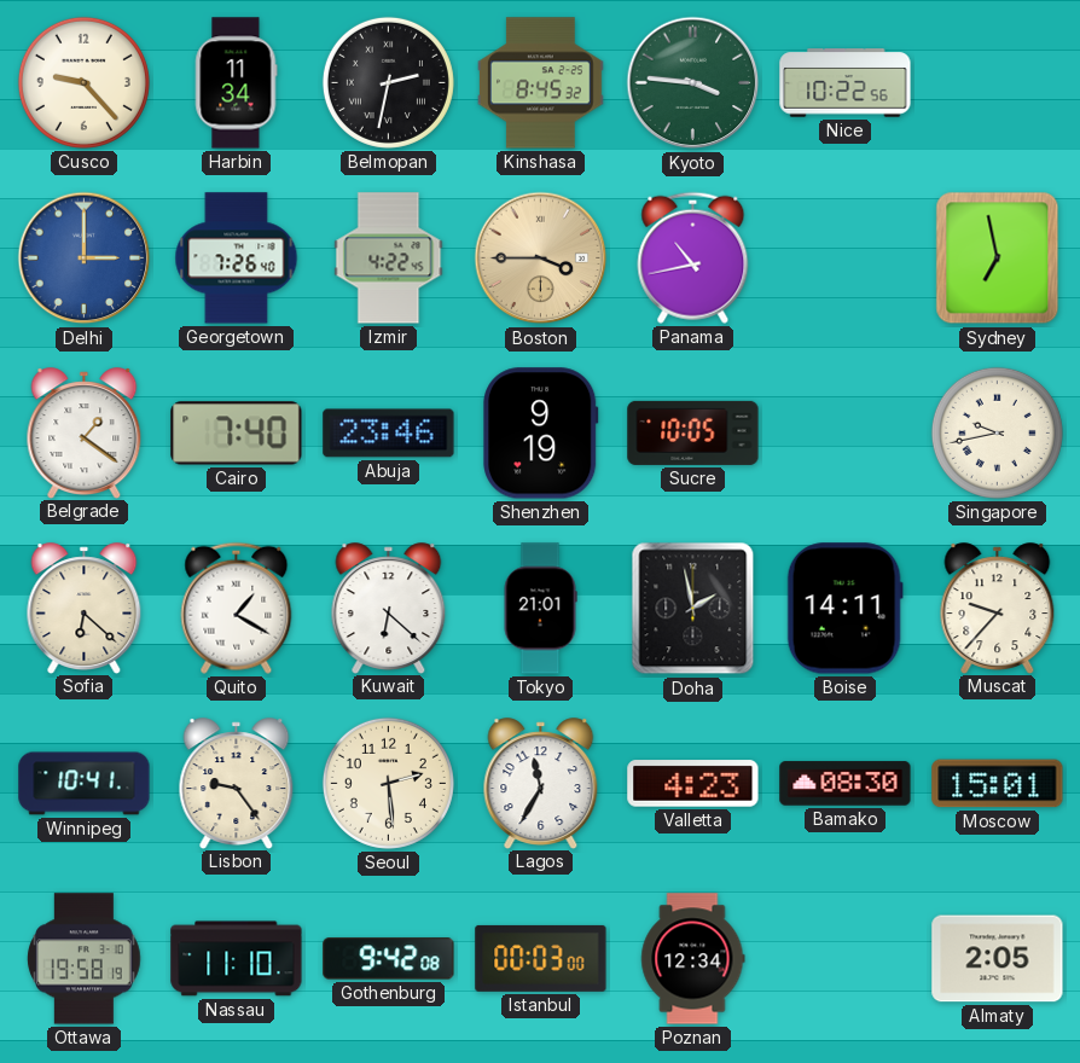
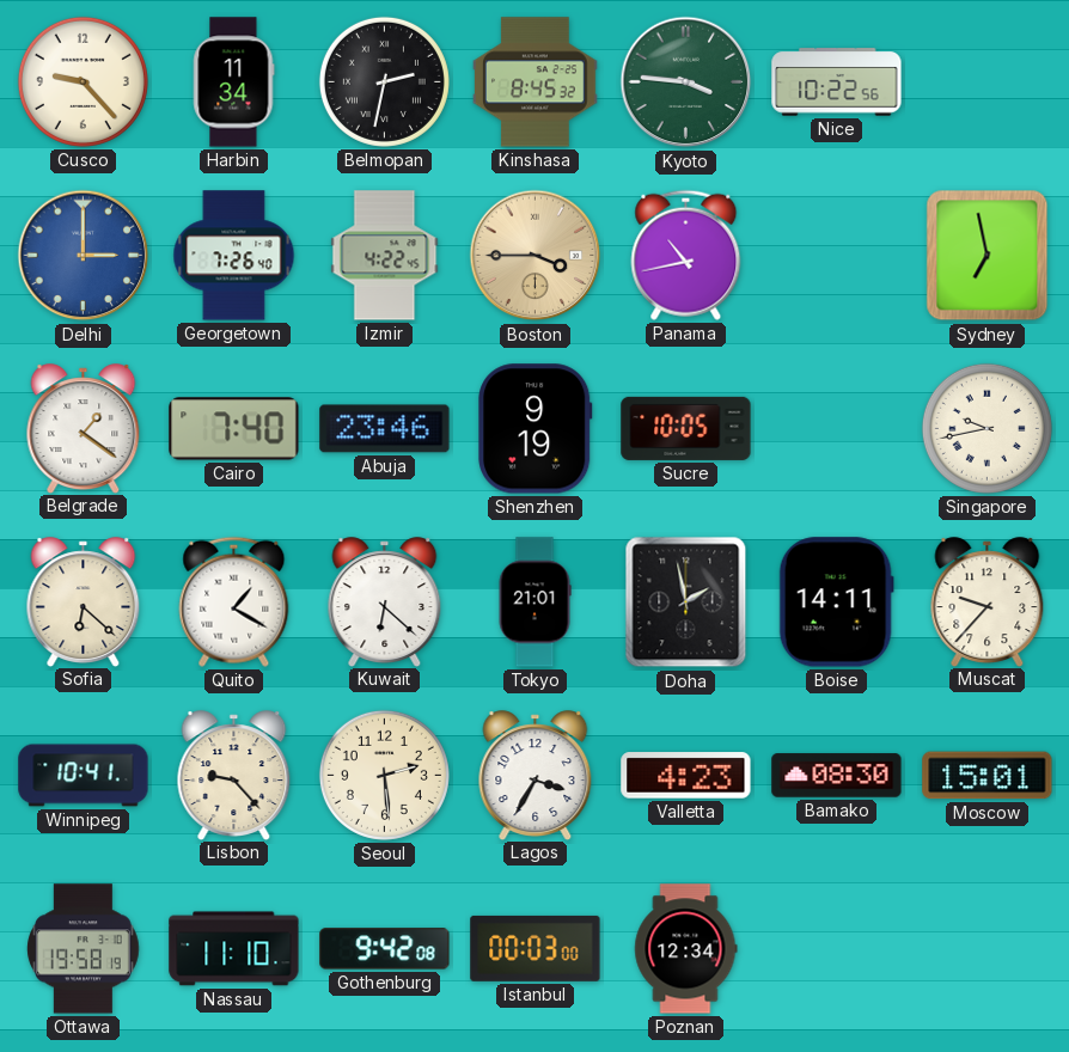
Lisbon: 9:24 -> 9:23 (234, 775)
Lagos: 11:35 -> 3:35 (536, 775)
Almaty: 2:05 -> none (998, 959)
